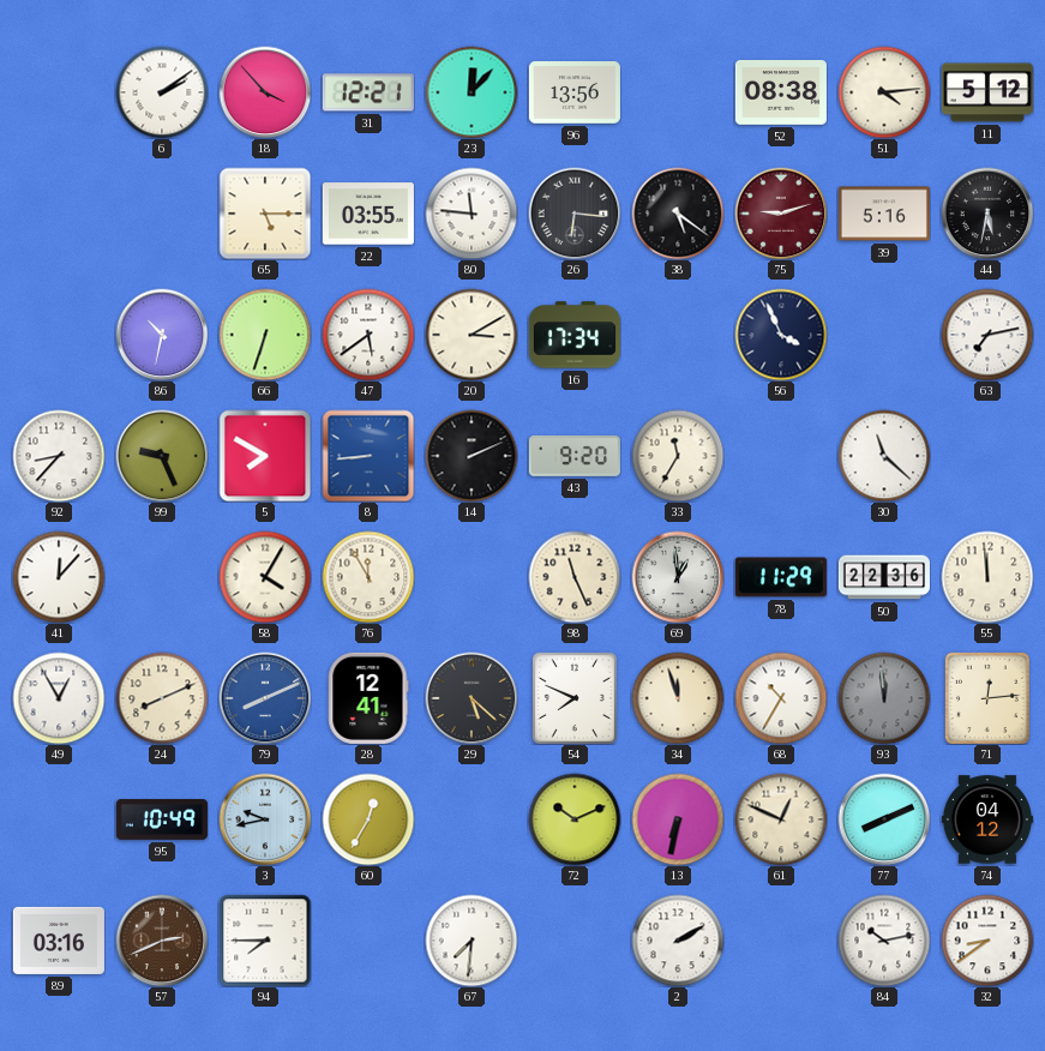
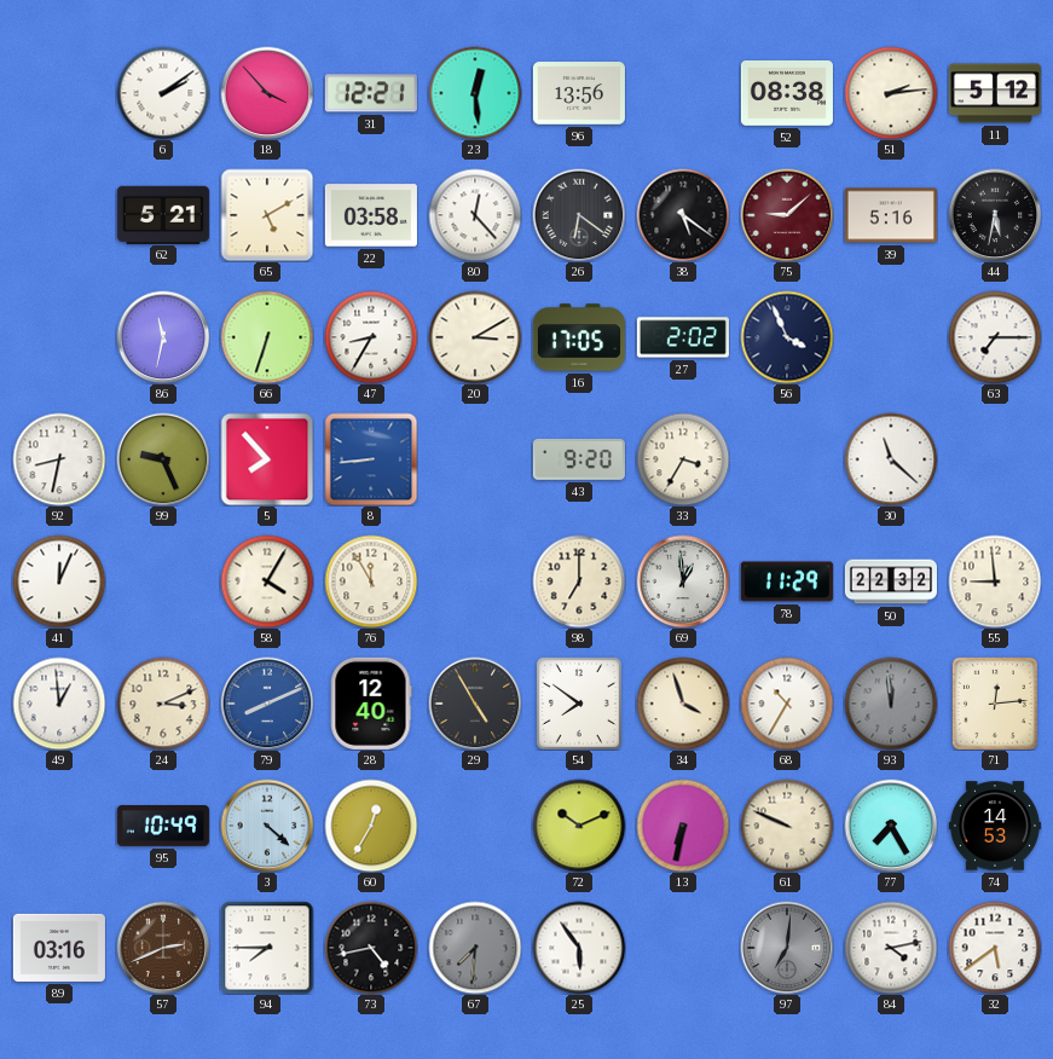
23: 12:07 -> 12:29 (475, 93)
51: 4:14 -> 2:14 (891, 93)
62: none -> 5:21 (163, 214)
65: 5:15 -> 5:10 (267, 215)
22: 03:55 -> 03:58 (371, 215)
80: 11:46 -> 12:23 (475, 215)
26: 6:16 -> 6:21 (579, 215)
75: 9:12 -> 9:08 (787, 215)
86: 10:32 -> 11:32 (163, 337)
47: 5:39 -> 8:35 (371, 337)
16: 17:34 -> 17:05 (579, 337)
27: none -> 2:02 (683, 337)
63: 7:13 -> 7:15 (995, 337)
92: 8:37 -> 8:32 (59, 459)
5: 7:50 -> 7:53 (267, 459)
14: 2:11 -> none (472, 456)
33: 11:35 -> 3:35 (683, 459)
41: 12:07 -> 12:04 (59, 581)
98: 11:26 -> 7:00 (579, 581)
50: 22:36 -> 22:32 (891, 581)
55: 11:59 -> 8:59 (995, 581)
49: 12:55 -> 12:59 (59, 704)
24: 8:11 -> 3:11 (163, 704)
28: 12:41 -> 12:40 (371, 704)
29: 5:22 -> 4:55 (475, 704)
54: 7:49 -> 7:51 (579, 704)
34: 11:57 -> 3:57 (683, 704)
3: 9:43 -> 4:22 (267, 826)
61: 12:49 -> 9:49 (787, 826)
77: 8:11 -> 7:25 (891, 826)
74: 04:12 -> 14:53 (995, 826)
73: none -> 4:43 (371, 948)
67 dial: white -> grey (475, 948)
25: none -> 5:54 (579, 948)
2: 2:10 -> none (678, 941)
97: none -> 7:01 (787, 948)
84: 10:13 -> 4:13 (891, 948)
32: 8:39 -> 5:39 (995, 948)
